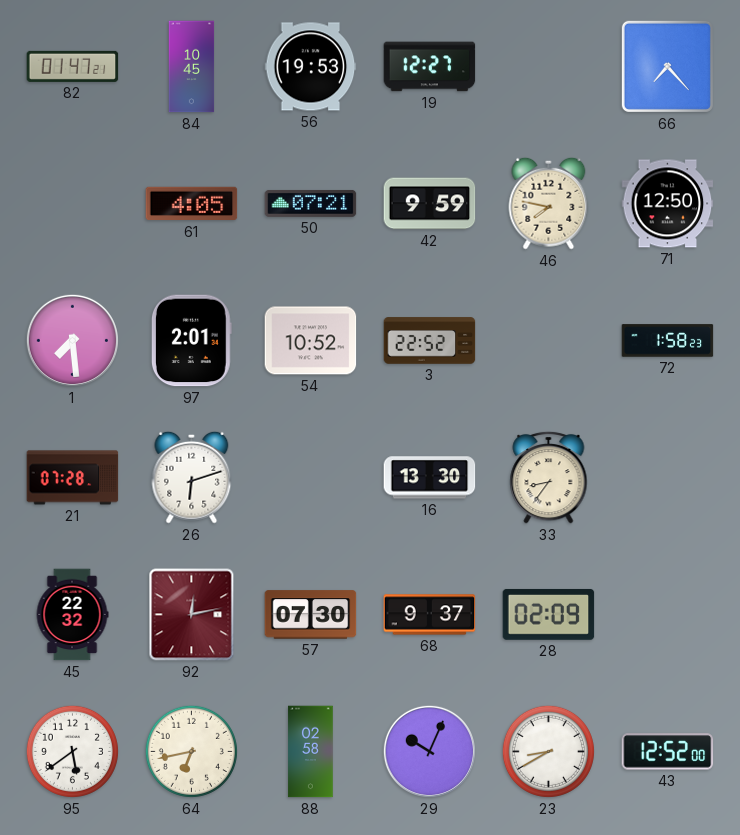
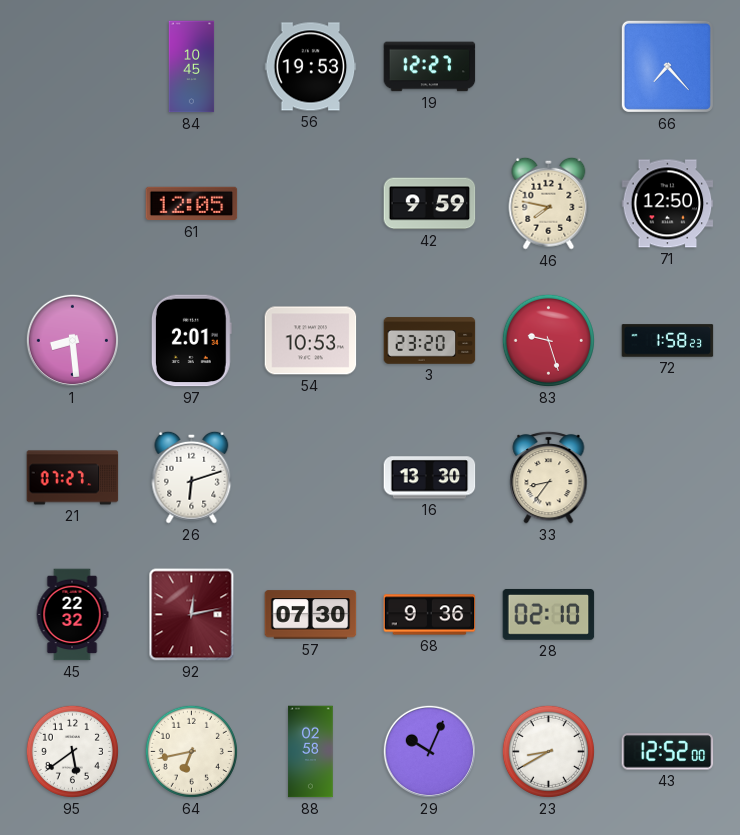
82: 01:47 -> none (73, 66)
61: 4:05 -> 12:05 (192, 204)
50: 07:21 -> none (311, 203)
1: 7:29 -> 8:29 (72, 340)
54: 10:52 -> 10:53 (311, 341)
3: 22:52 -> 23:20 (430, 341)
83: none -> 9:27 (548, 340)
21: 07:28 -> 07:27 (73, 478)
68: 9:37 -> 9:36 (430, 615)
28: 02:09 -> 02:10 (549, 615)
